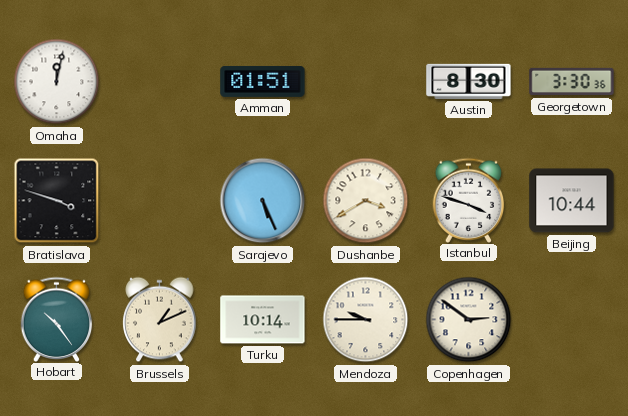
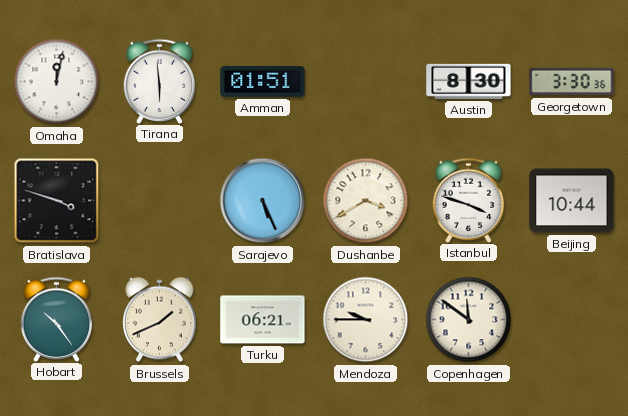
Tirana: none -> 5:59 (160, 81)
Brussels: 1:11 -> 1:41 (160, 320)
Turku: 10:14 -> 06:21 (263, 320)
Copenhagen: 2:51 -> 11:51 (469, 320)
